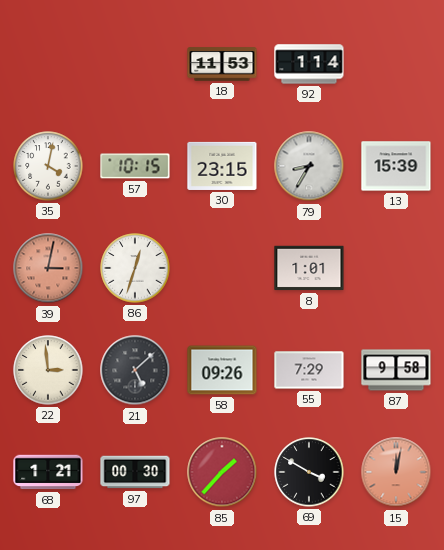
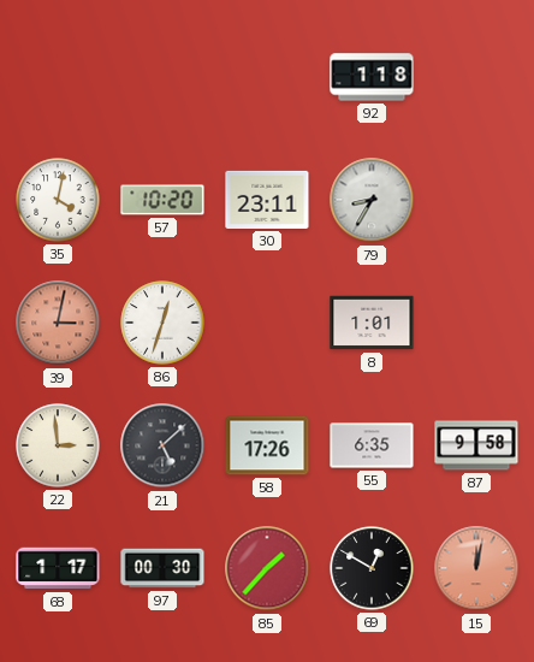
18: 11:53 -> none (222, 64)
92: 1:14 -> 1:18 (372, 77)
57: 10:15 -> 10:20 (162, 200)
30: 23:15 -> 23:11 (267, 200)
13: 15:39 -> none (396, 166)
58: 09:26 -> 17:26 (267, 445)
55: 7:29 -> 6:35 (372, 445)
68: 1:21 -> 1:17 (58, 568)
69: 3:50 -> 12:50 (372, 568)
